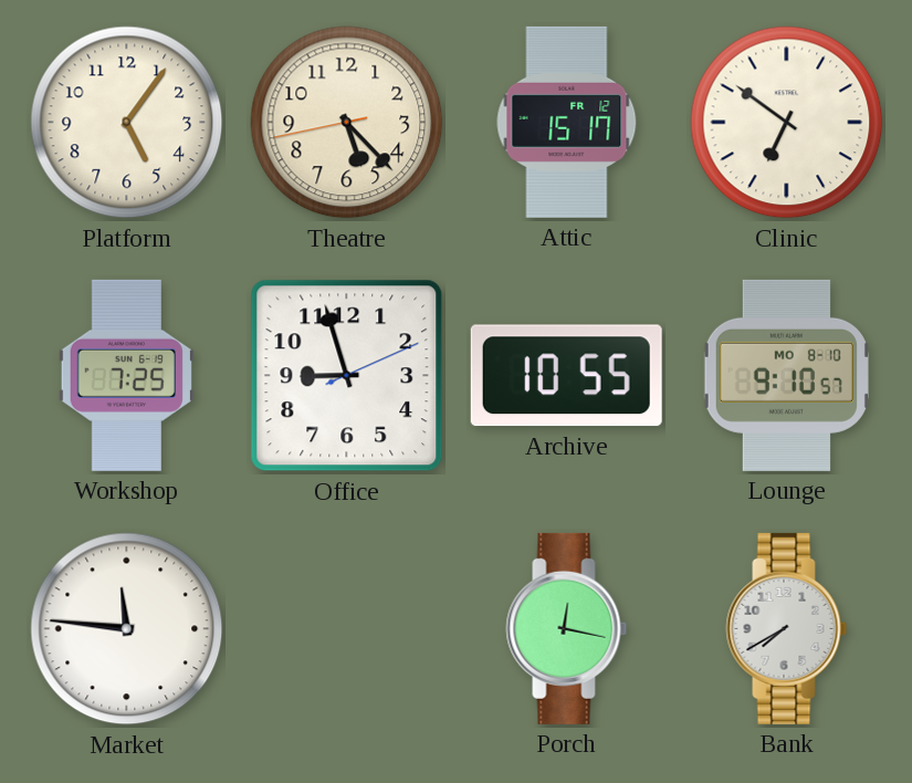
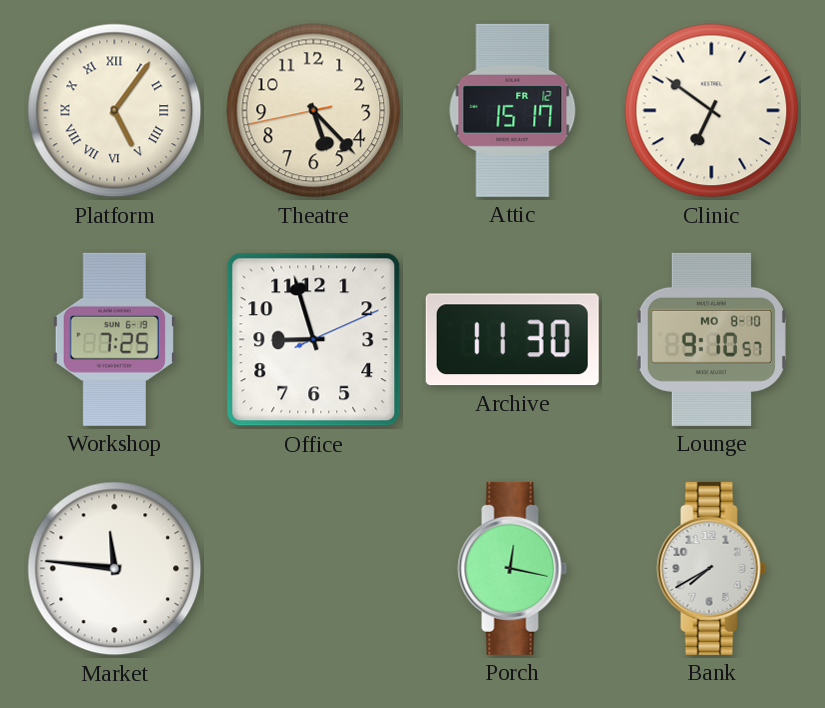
Platform numerals: Arabic -> Roman (115, 111)
Archive: 10:55 -> 11:30 (512, 340)
